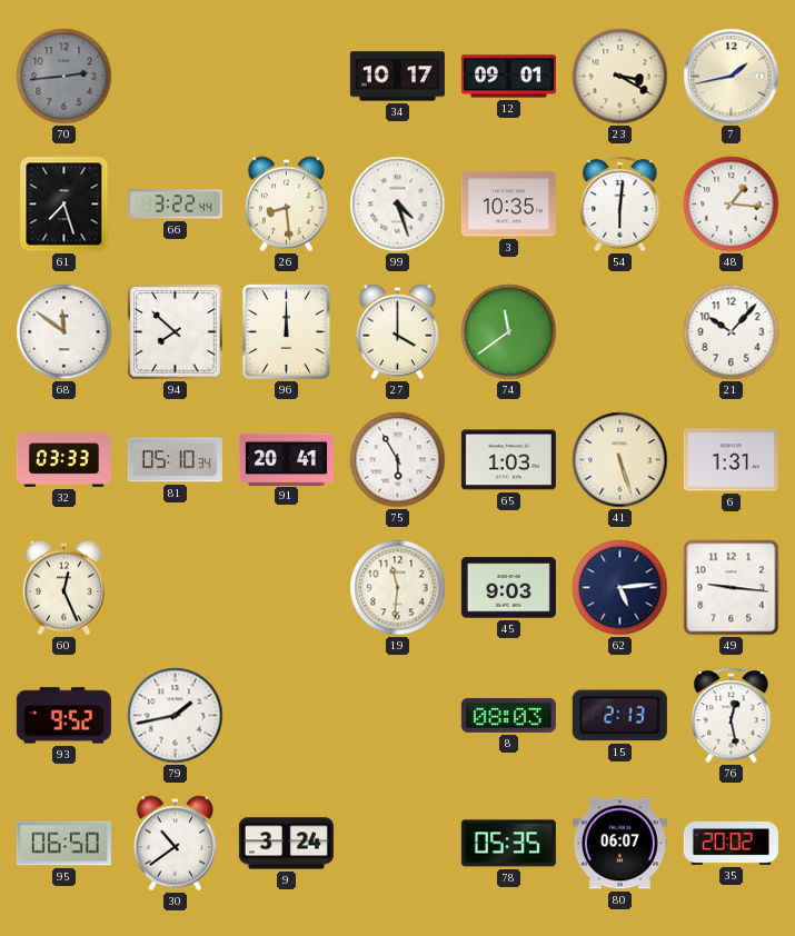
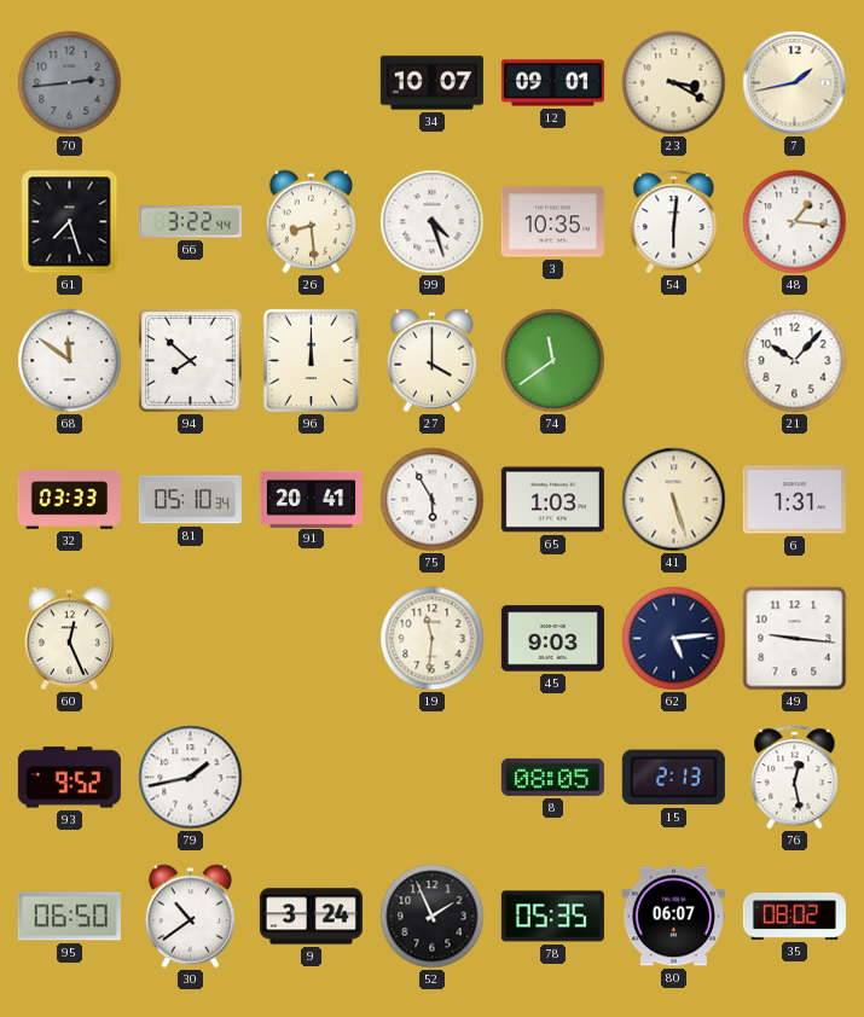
34: 10:17 -> 10:07 (431, 83)
8: 08:03 -> 08:05 (552, 777)
52: none -> 1:56 (433, 917)
35: 20:02 -> 08:02 (794, 916)
